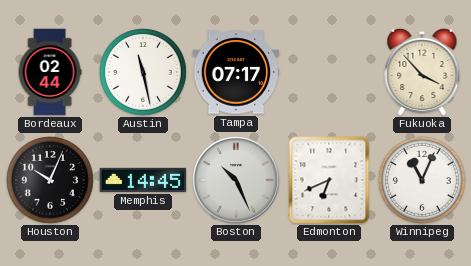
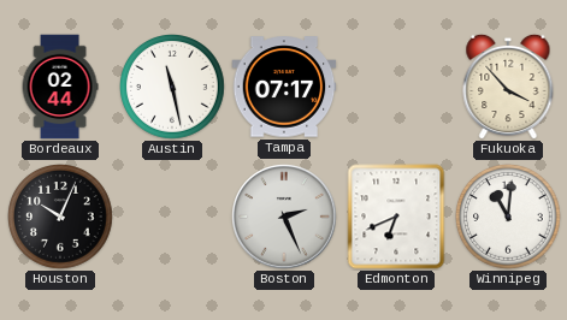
Memphis: 14:45 -> none (143, 180)
Boston: 10:26 -> 2:26 (284, 217)
Winnipeg: 11:04 -> 11:01 (509, 218)
